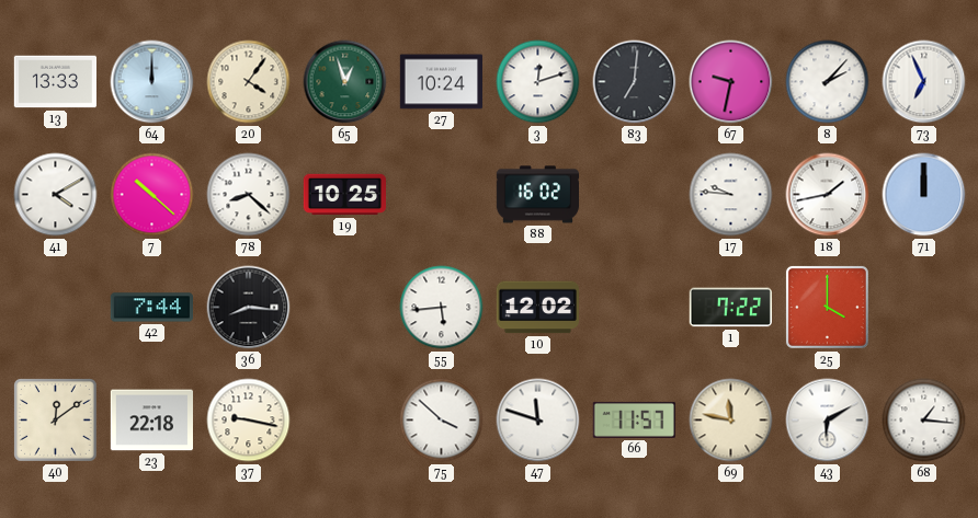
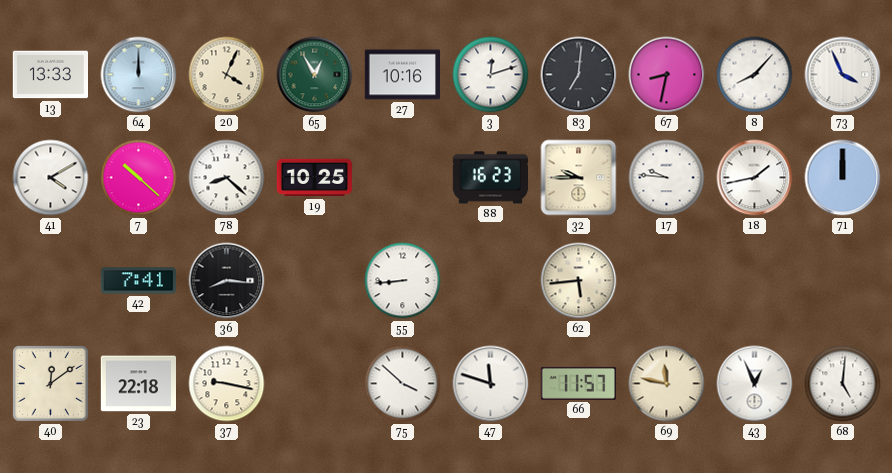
20: 4:06 -> 4:04 (227, 75)
65: 12:57 -> 12:55 (315, 75)
27: 10:24 -> 10:16 (402, 75)
67: 9:32 -> 8:32 (667, 75)
8: 2:07 -> 8:07 (755, 75)
73: 6:56 -> 3:56 (843, 75)
88: 16:02 -> 16:23 (490, 178)
32: none -> 9:45 (579, 178)
42: 7:44 -> 7:41 (138, 281)
55: 5:44 -> 8:44 (403, 281)
10: 12:02 -> none (537, 308)
62: none -> 5:44 (579, 281)
1: 7:22 -> none (730, 308)
25: 4:00 -> none (827, 307)
43: 6:10 -> 12:56 (755, 384)
68: 1:16 -> 5:01 (843, 384)
